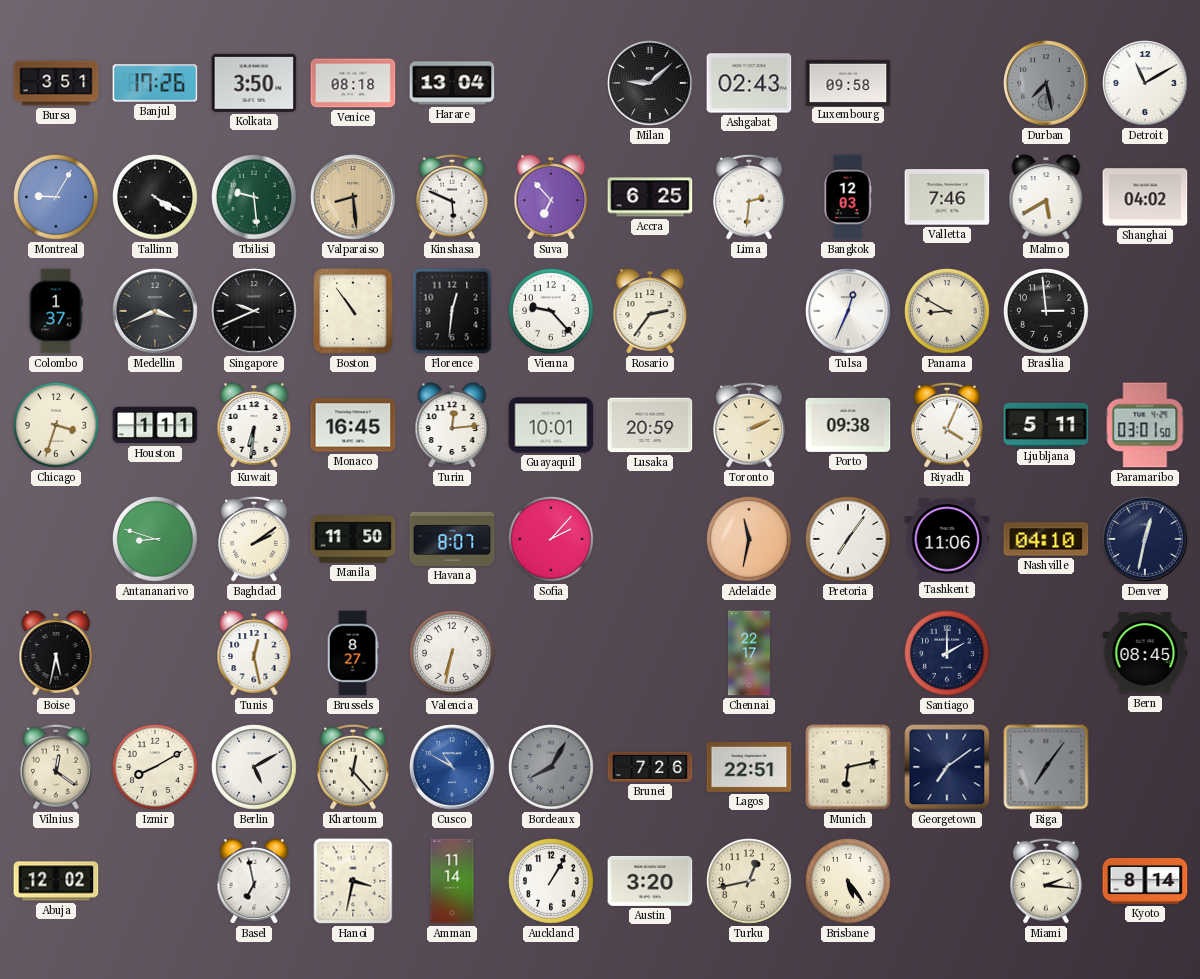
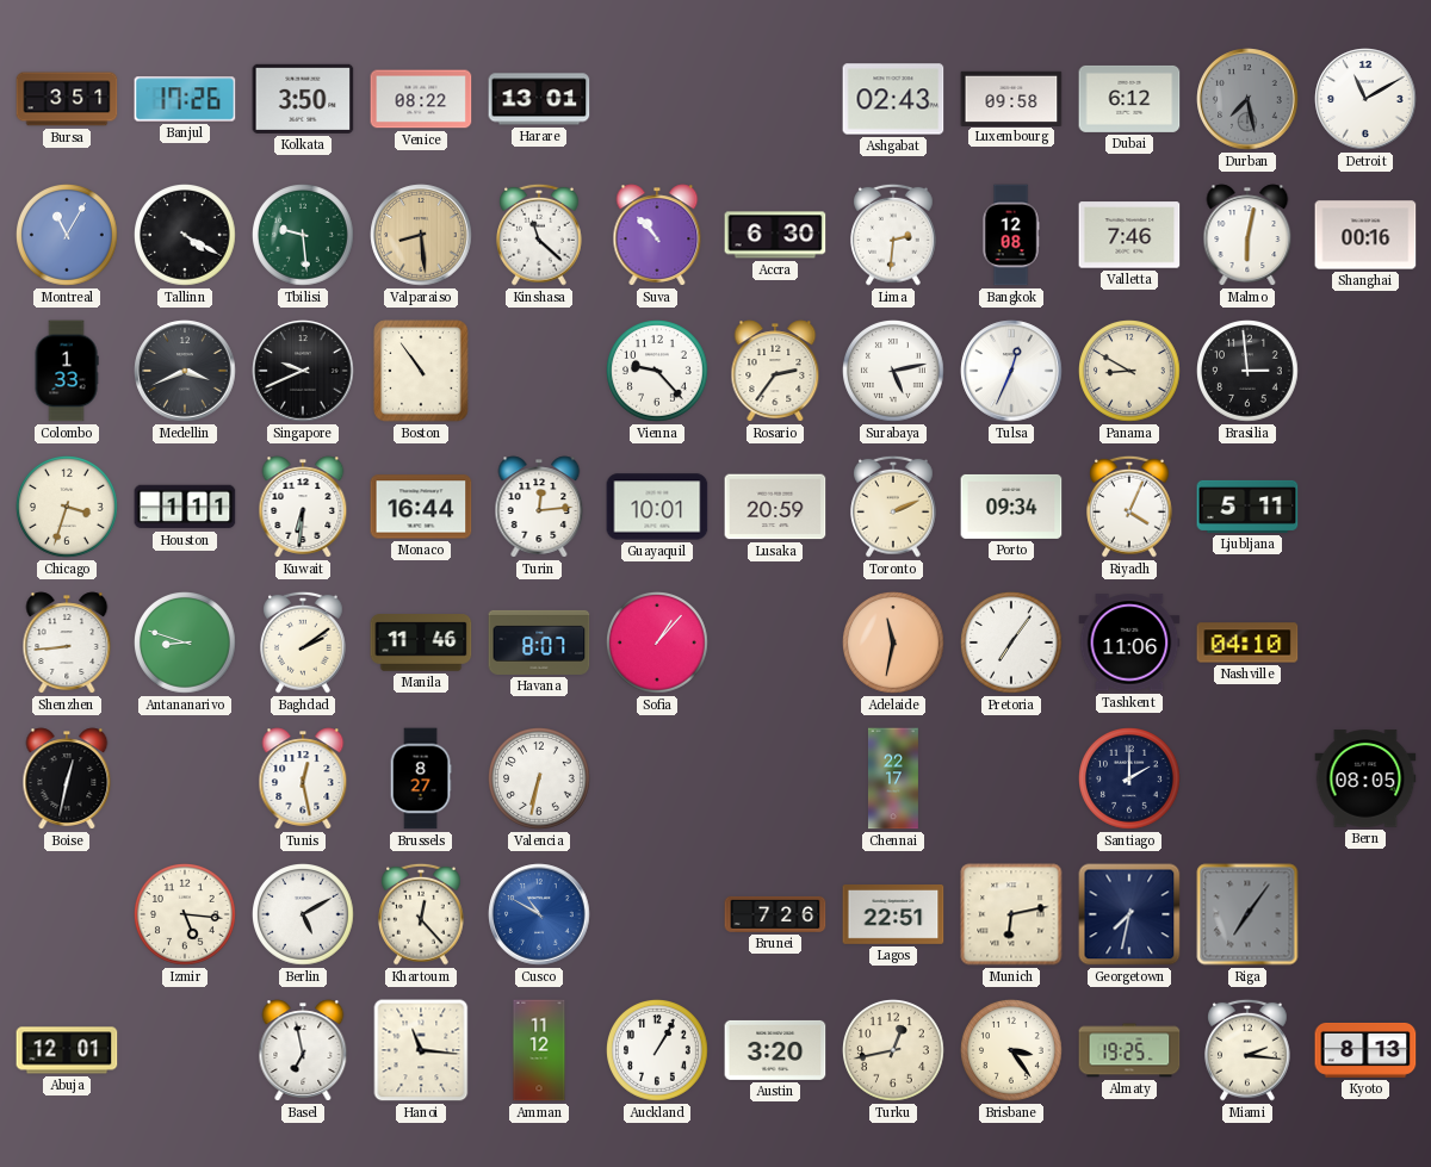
Venice: 08:18 -> 08:22 (421, 99)
Harare: 13:04 -> 13:01 (539, 99)
Milan: 9:08 -> none (650, 83)
Dubai: none -> 6:12 (1129, 99)
Montreal: 9:05 -> 11:05 (68, 236)
Kinshasa: 5:49 -> 11:22 (540, 235)
Suva: 6:53 -> 10:53 (657, 235)
Accra: 6:25 -> 6:30 (775, 235)
Bangkok: 12:03 -> 12:08 (1011, 235)
Malmo: 5:40 -> 6:02 (1247, 235)
Shanghai: 04:02 -> 00:16 (1365, 235)
Colombo: 1:37 -> 1:33 (67, 371)
Florence: 12:31 -> none (452, 311)
Surabaya: none -> 5:13 (894, 372)
Monaco: 16:45 -> 16:44 (421, 507)
Porto: 09:38 -> 09:34 (1011, 507)
Paramaribo: 03:01 -> none (1145, 425)
Shenzhen: none -> 8:44 (67, 643)
Manila: 11:50 -> 11:46 (421, 643)
Sofia: 2:07 -> 1:07 (658, 644)
Denver: 12:32 -> none (1145, 539)
Boise: 5:32 -> 12:32 (67, 778)
Bern: 08:45 -> 08:05 (1365, 778)
Vilnius: 12:21 -> none (57, 767)
Izmir: 8:10 -> 5:16 (186, 915)
Bordeaux: 8:05 -> none (552, 768)
Georgetown: 7:09 -> 7:32 (1129, 914)
Abuja: 12:02 -> 12:01 (67, 1050)
Hanoi: 3:32 -> 11:16 (421, 1050)
Amman: 11:14 -> 11:12 (539, 1050)
Brisbane: 5:24 -> 3:24 (1012, 1051)
Almaty: none -> 19:25 (1129, 1050)
Kyoto: 8:14 -> 8:13 (1365, 1051)
